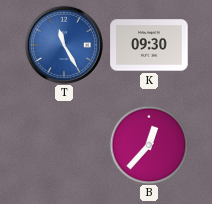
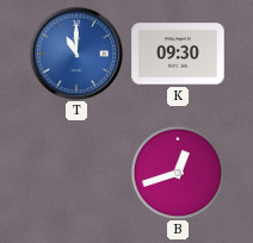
T: 11:25 -> 11:00 (76, 54)
B: 12:37 -> 12:42 (178, 173)
